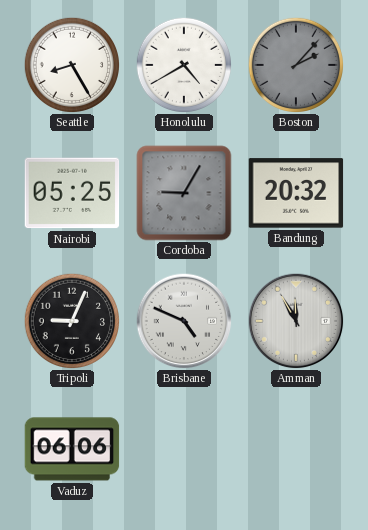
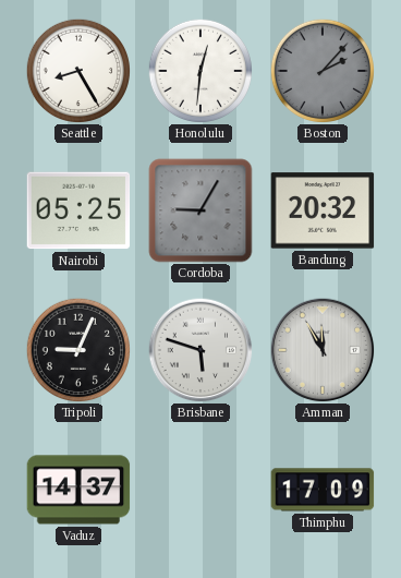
Honolulu: 4:40 -> 12:31 (199, 70)
Brisbane: 4:49 -> 5:48 (200, 350)
Vaduz: 06:06 -> 14:37 (78, 490)
Thimphu: none -> 17:09 (323, 490)
